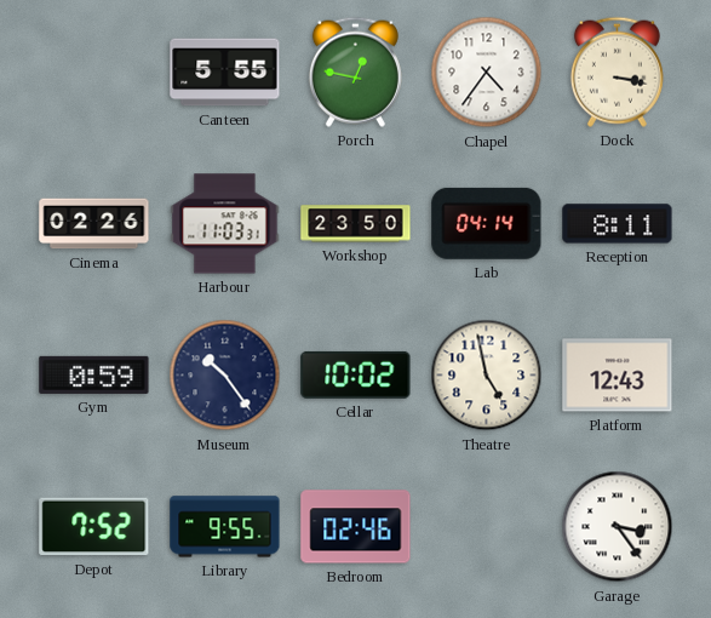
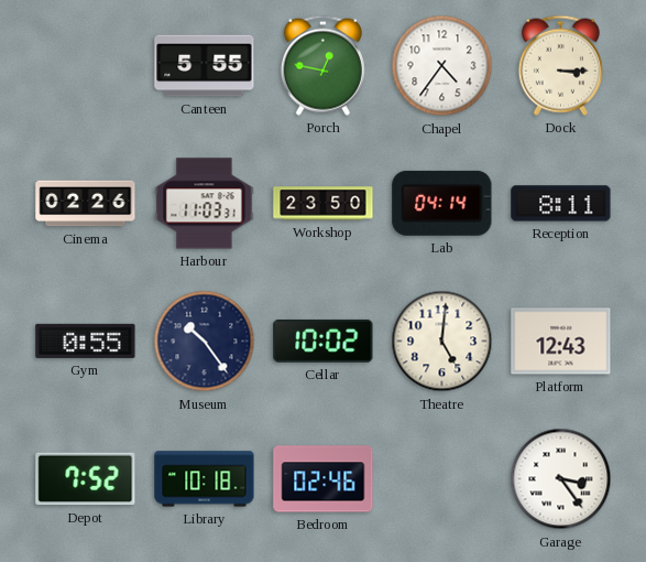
Dock: 3:17 -> 3:15 (560, 65)
Gym: 0:59 -> 0:55 (86, 341)
Theatre: 4:58 -> 5:01 (442, 342)
Library: 9:55 -> 10:18 (205, 479)
